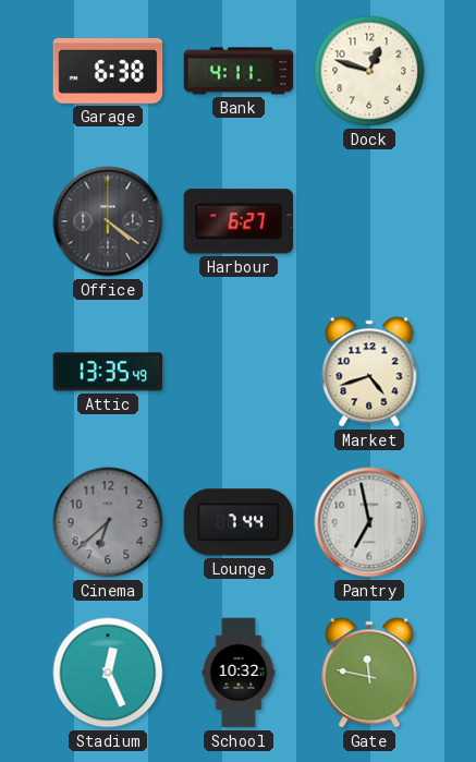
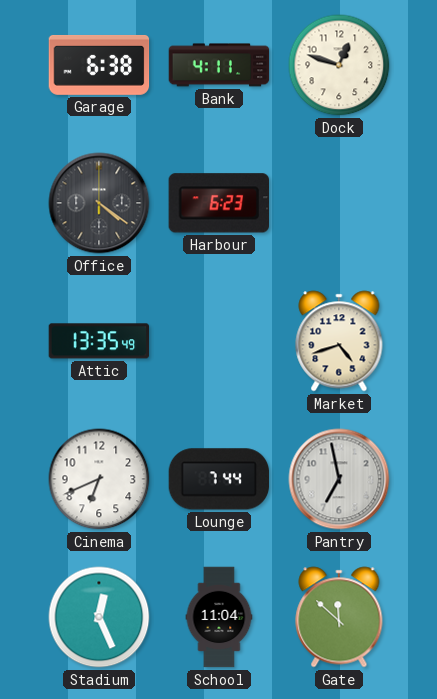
Harbour: 6:27 -> 6:23 (218, 203)
Cinema: 6:38 -> 6:41 (99, 479)
Cinema dial: grey -> white (99, 479)
School: 10:32 -> 11:04 (219, 617)
Gate: 11:47 -> 11:52 (339, 617)
